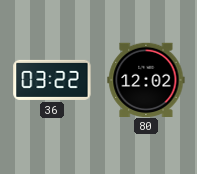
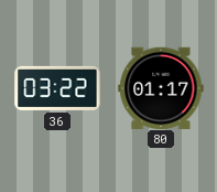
80: 12:02 -> 01:17 (161, 87)
